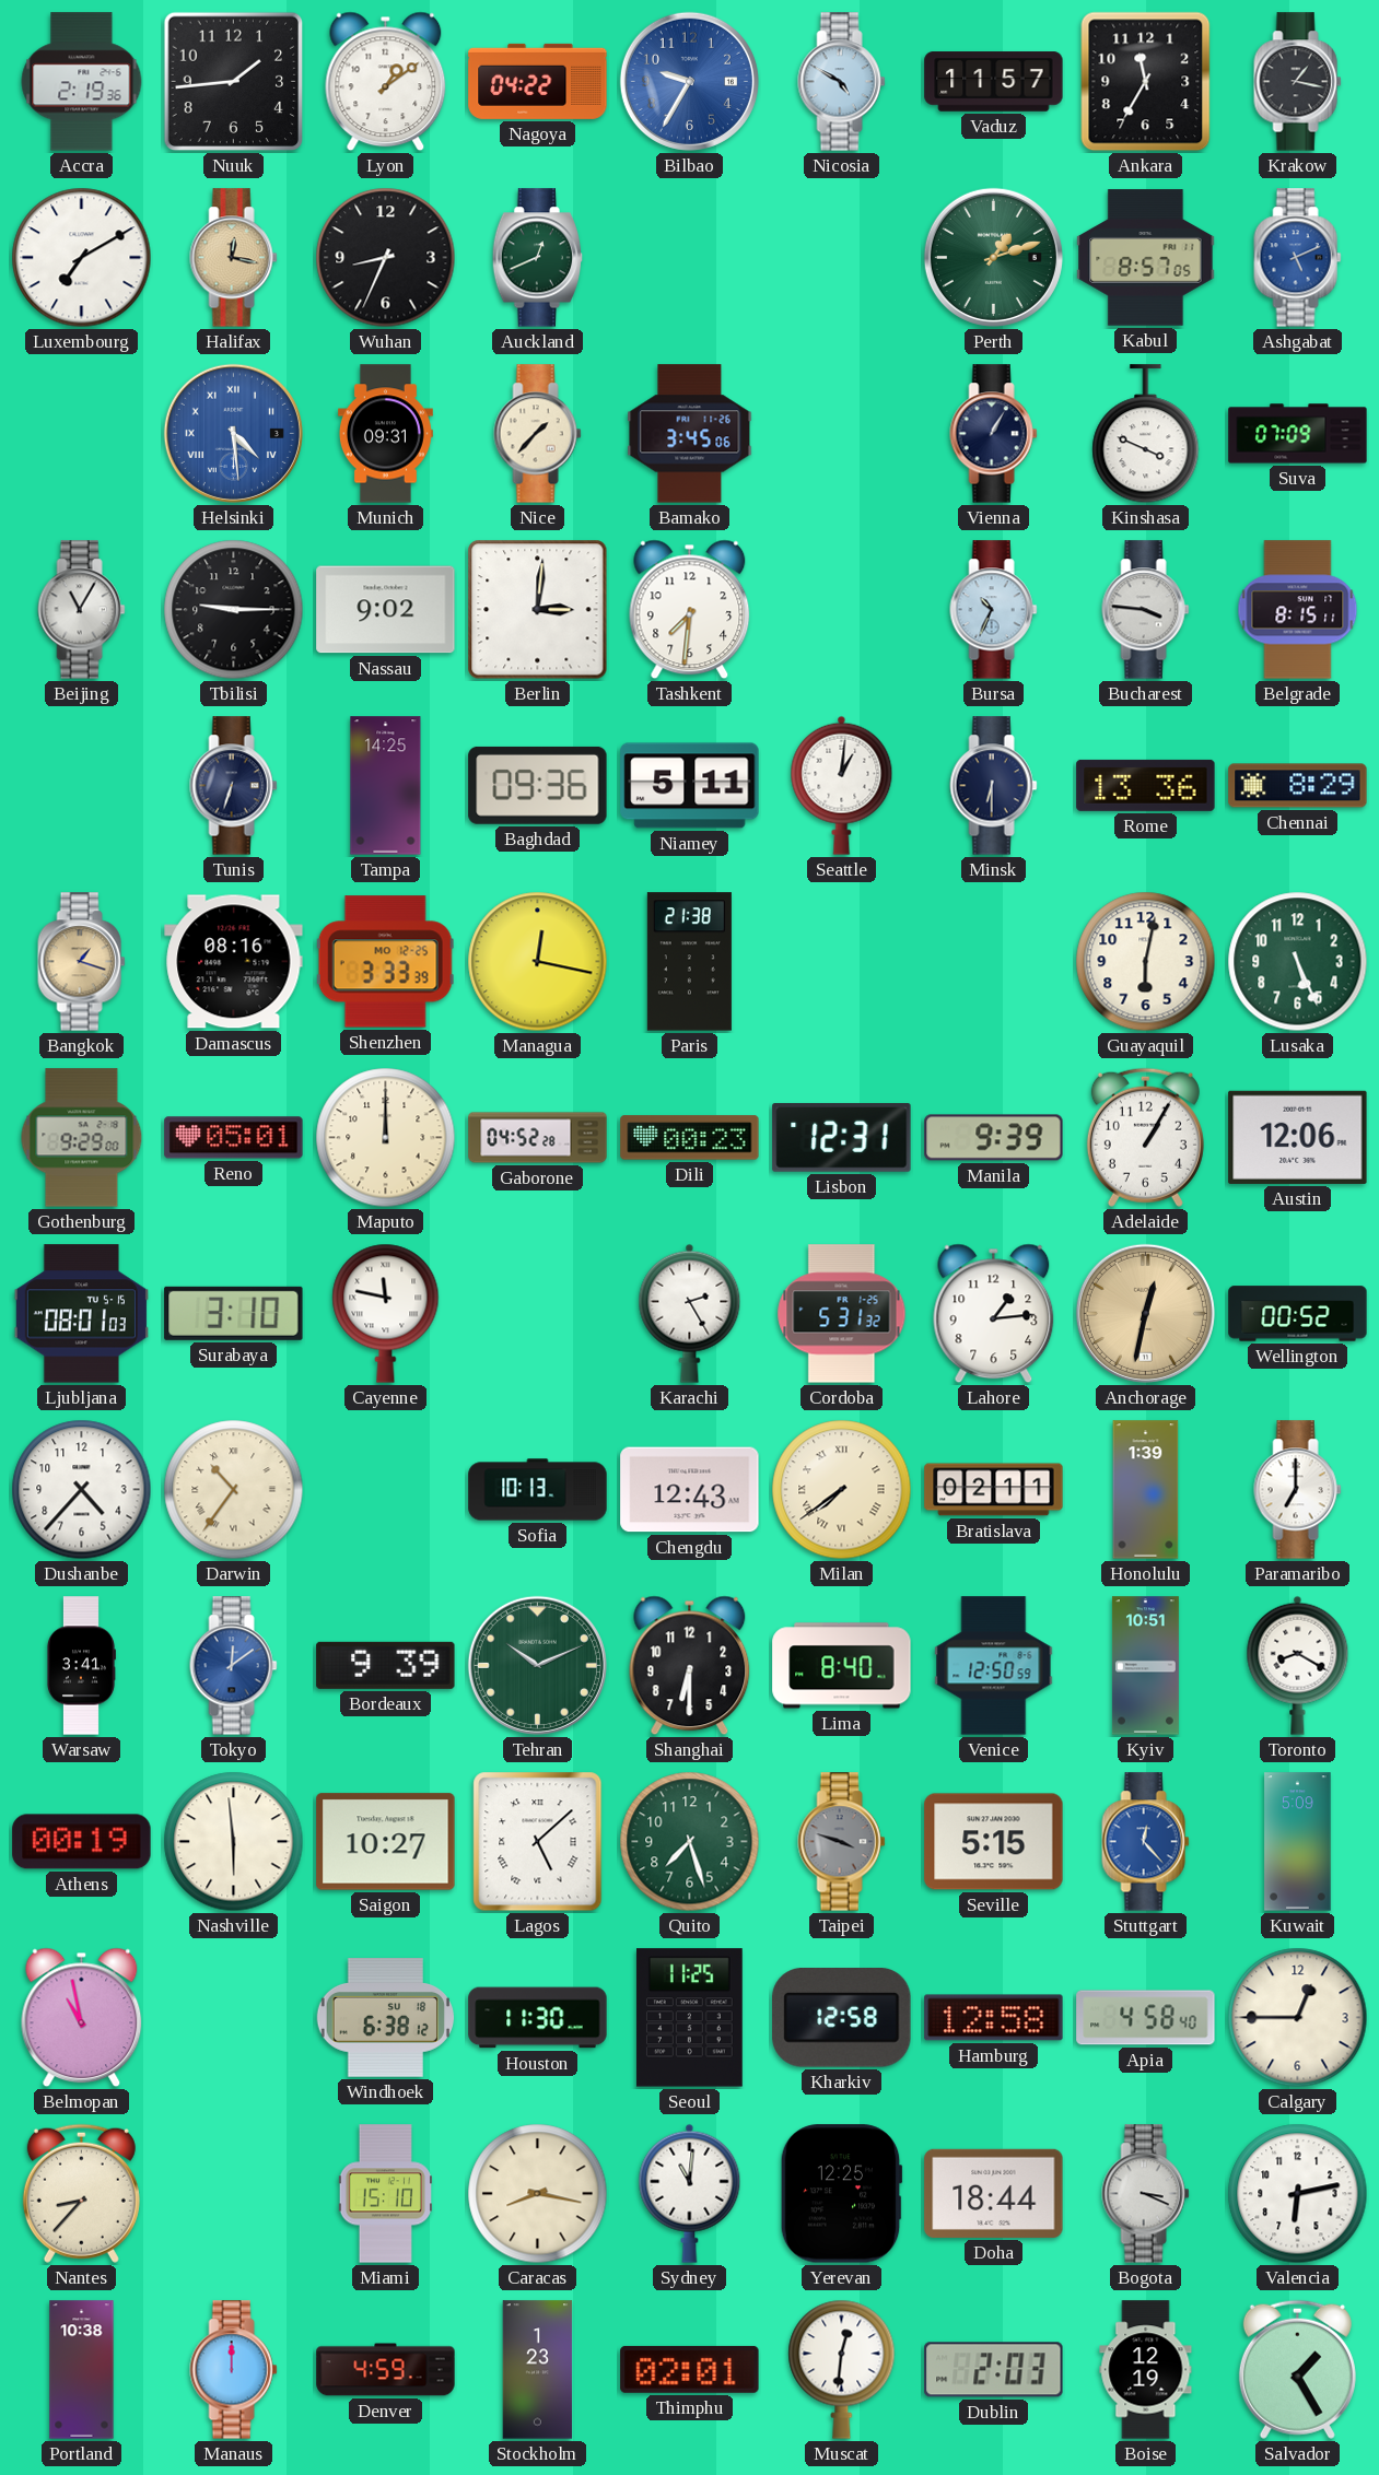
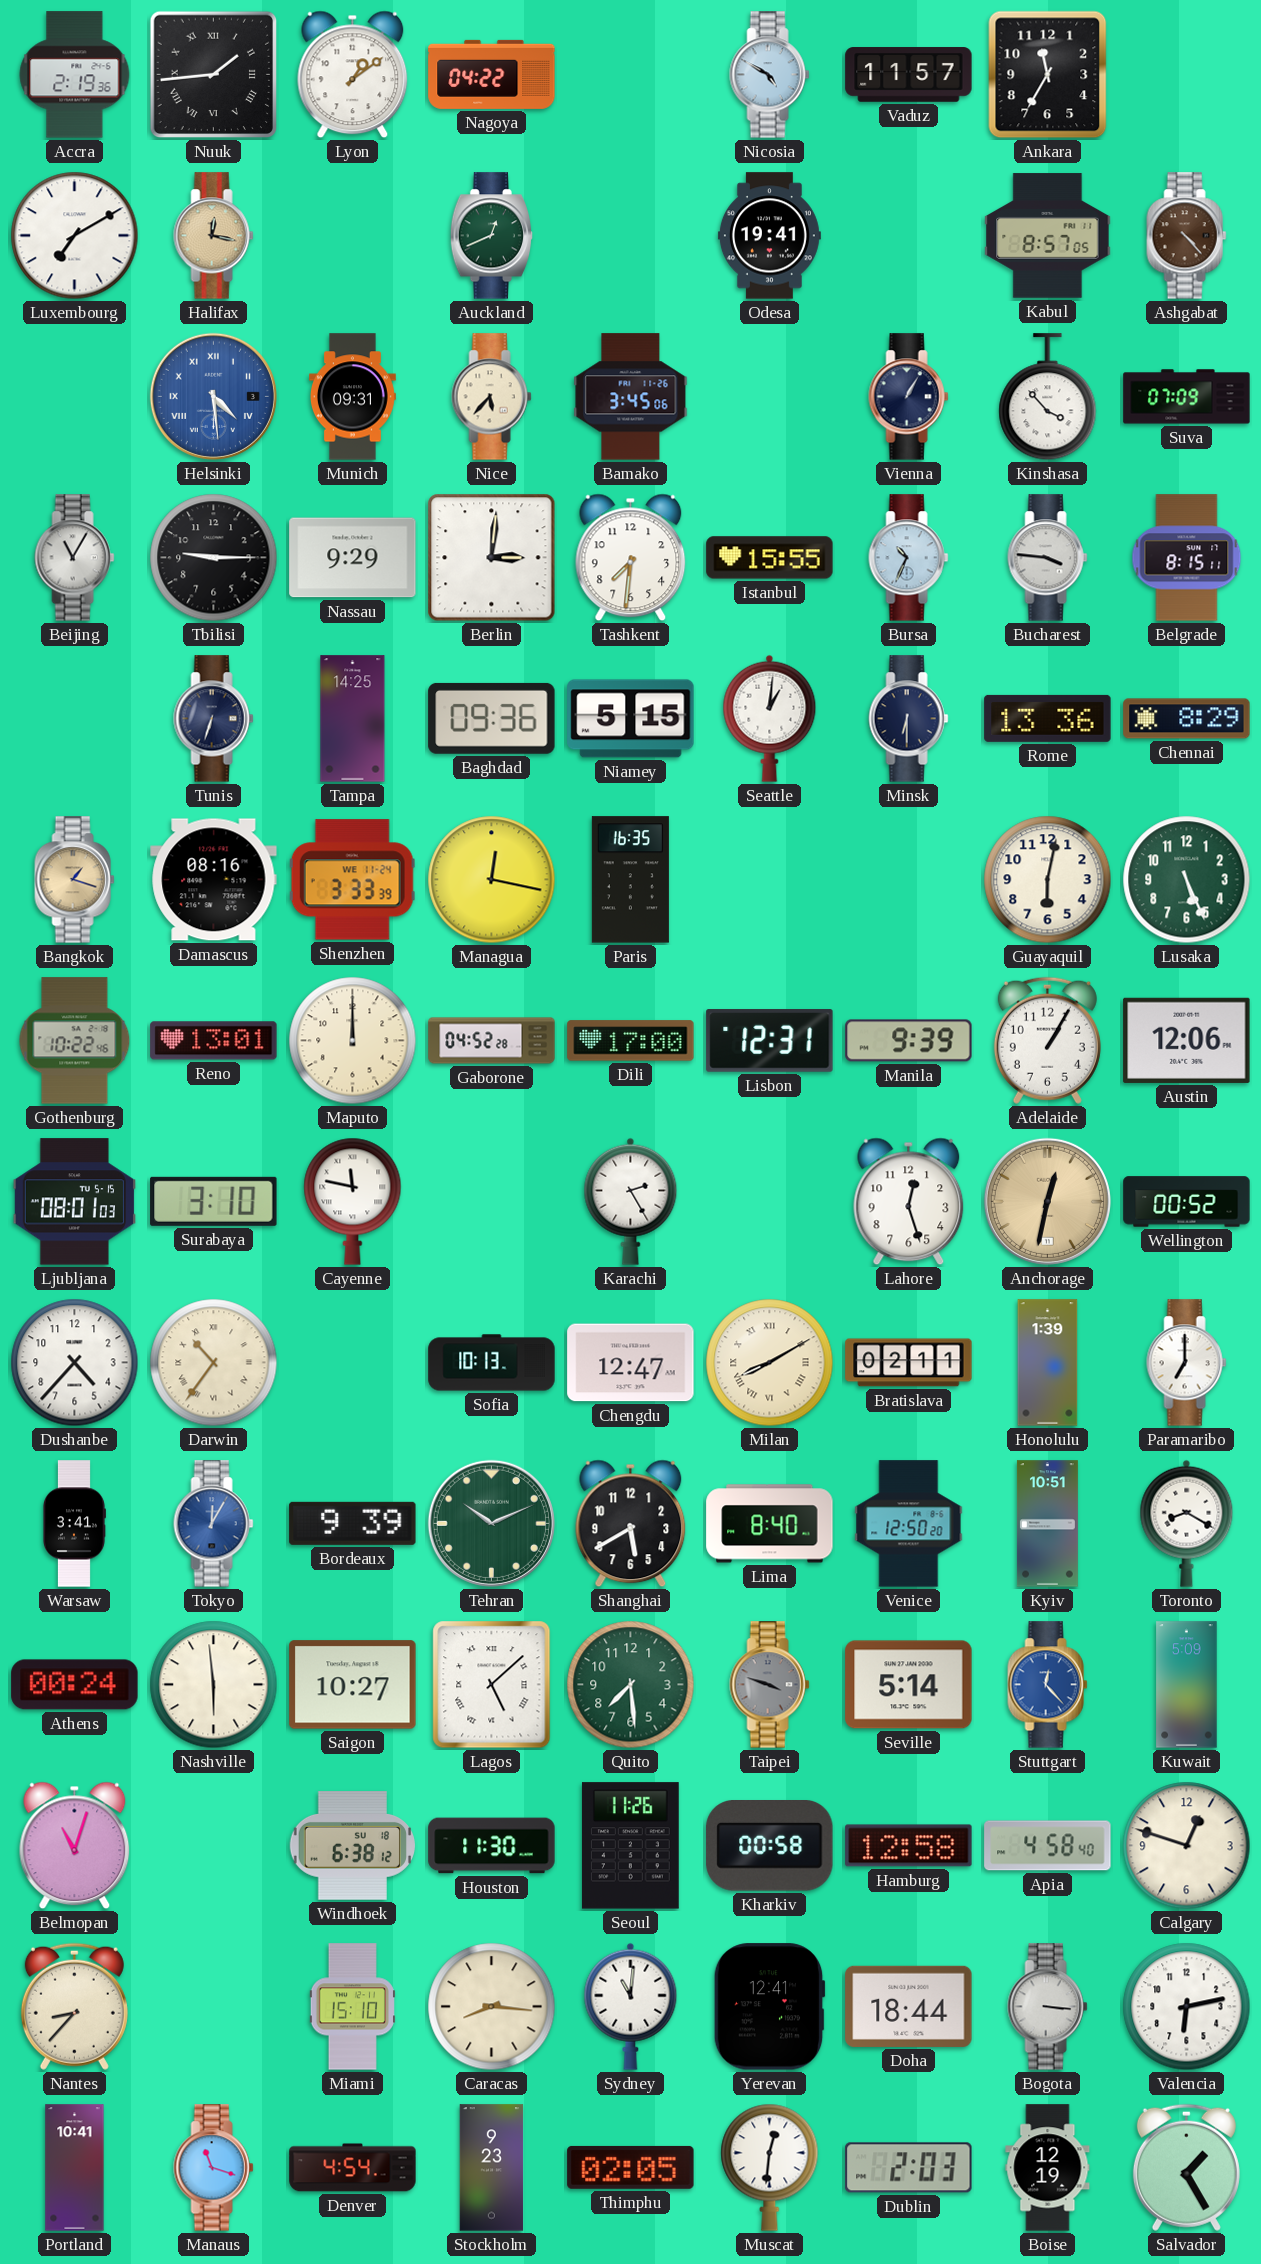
Nuuk numerals: Arabic -> Roman (214, 75)
Bilbao: 9:35 -> none (689, 81)
Krakow: 1:17 -> none (1298, 82)
Wuhan: 8:34 -> none (386, 258)
Odesa: none -> 19:41 (769, 236)
Perth: 1:12 -> none (993, 257)
Ashgabat: 5:11 -> 4:23 (1187, 236)
Ashgabat dial: blue -> brown (1187, 236)
Nice: 1:37 -> 5:37 (492, 397)
Kinshasa: 3:49 -> 3:53 (1048, 397)
Nassau: 9:02 -> 9:29 (353, 558)
Istanbul: none -> 15:55 (770, 558)
Niamey: 5:11 -> 5:15 (631, 719)
Shenzhen date: MO 12-25 -> WE 11-24 (352, 880)
Paris: 21:38 -> 16:35 (630, 880)
Gothenburg: 9:29 -> 10:22 (75, 1041)
Reno: 05:01 -> 13:01 (214, 1041)
Dili: 00:23 -> 17:00 (631, 1041)
Cordoba: 5:31 -> none (842, 1314)
Lahore: 1:14 -> 12:27 (909, 1202)
Chengdu: 12:43 -> 12:47 (631, 1363)
Milan: 7:39 -> 8:10 (770, 1363)
Tokyo: 12:09 -> 12:05 (214, 1524)
Shanghai: 6:30 -> 5:40 (631, 1524)
Venice: 12:50:59 -> 12:50:20 (909, 1524)
Athens: 00:19 -> 00:24 (75, 1685)
Quito: 7:27 -> 7:29 (631, 1685)
Seville: 5:15 -> 5:14 (909, 1685)
Belmopan: 10:58 -> 11:03 (75, 1846)
Seoul: 11:25 -> 11:26 (630, 1846)
Kharkiv: 12:58 -> 00:58 (770, 1846)
Calgary: 12:45 -> 12:48 (1187, 1846)
Caracas: 8:17 -> 8:16 (492, 2007)
Yerevan: 12:25 -> 12:41 (769, 2007)
Bogota: 3:19 -> 3:16 (1048, 2007)
Portland: 10:38 -> 10:41 (75, 2168)
Manaus: 12:00 -> 11:18 (214, 2168)
Denver: 4:59 -> 4:54 (353, 2168)
Stockholm: 1:23 -> 9:23 (492, 2168)
Thimphu: 02:01 -> 02:05 (631, 2167)
